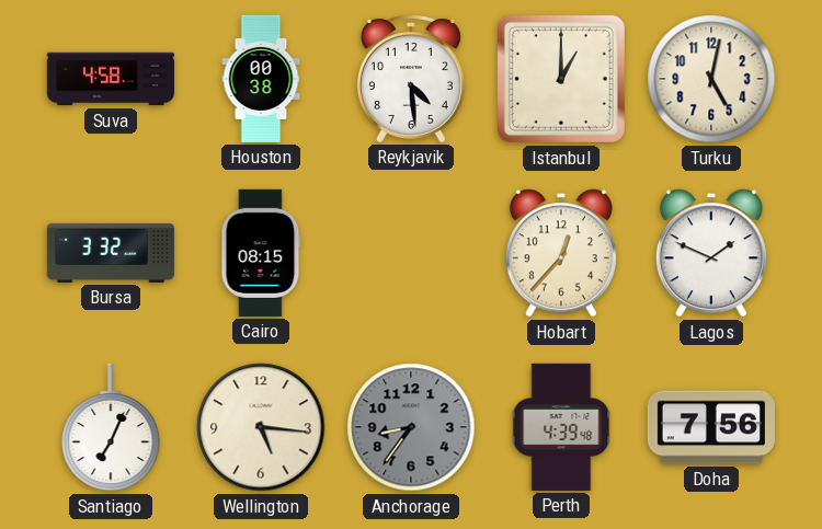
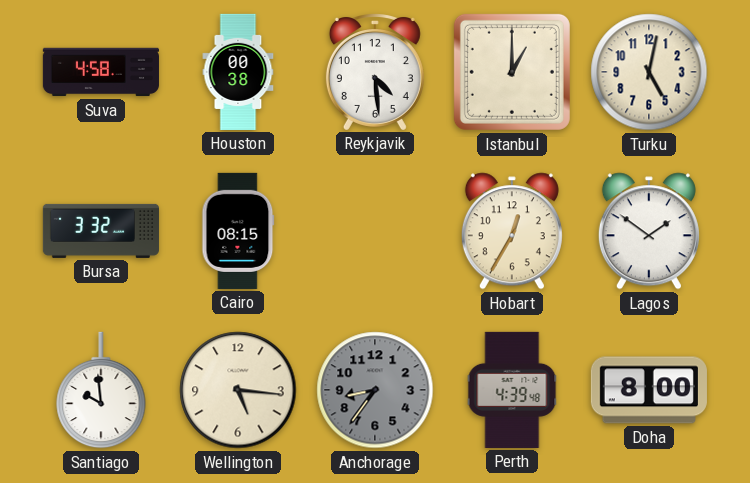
Hobart: 12:37 -> 12:35 (512, 231)
Lagos: 1:49 -> 1:51 (649, 231)
Santiago: 7:04 -> 9:59 (101, 390)
Doha: 7:56 -> 8:00 (649, 390)
